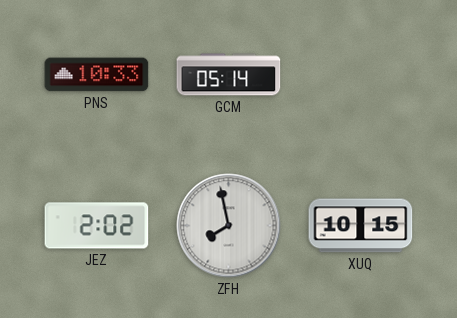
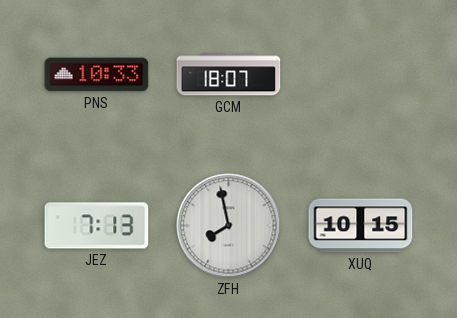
GCM: 05:14 -> 18:07 (229, 75)
JEZ: 2:02 -> 7:13 (97, 226)
